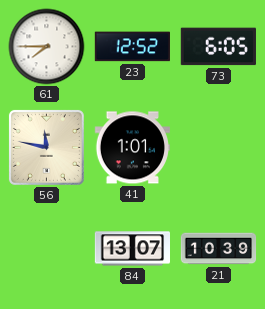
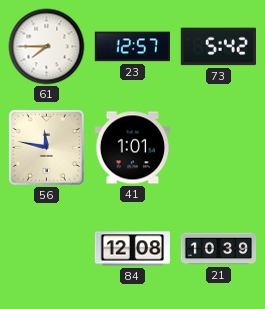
23: 12:52 -> 12:57 (132, 47)
73: 6:05 -> 5:42 (218, 47)
84: 13:07 -> 12:08 (132, 249)
